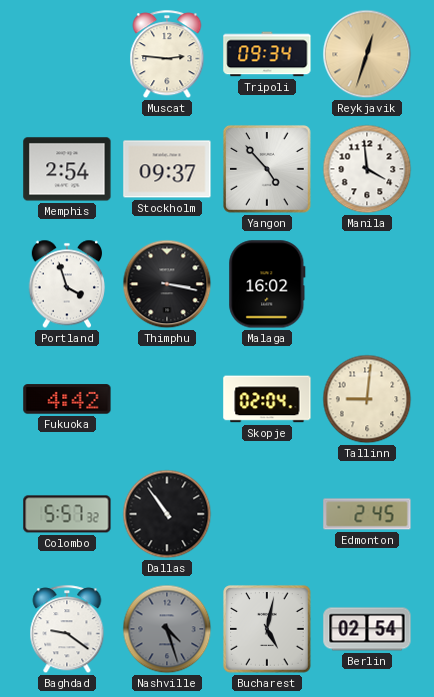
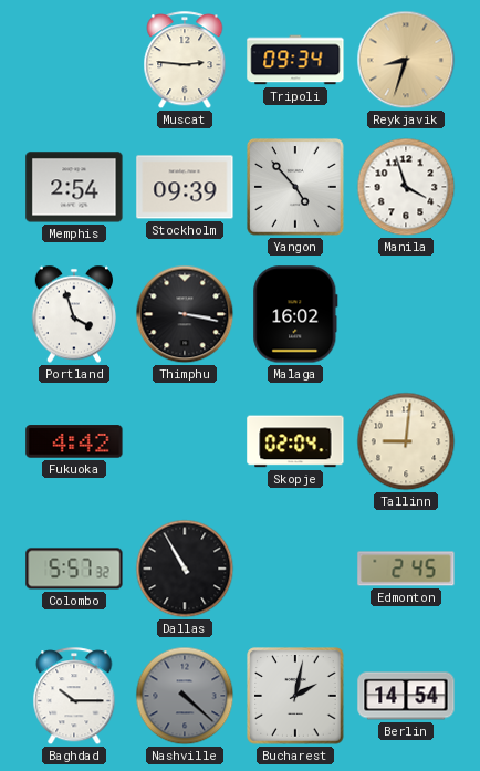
Reykjavik: 12:33 -> 8:33 (406, 60)
Stockholm: 09:37 -> 09:39 (185, 187)
Manila: 3:59 -> 3:57 (406, 187)
Dallas: 10:54 -> 10:55 (185, 569)
Baghdad: 9:21 -> 10:15 (74, 697)
Nashville: 4:27 -> 4:22 (185, 696)
Bucharest: 5:02 -> 2:02 (295, 696)
Berlin: 02:54 -> 14:54 (406, 696)
